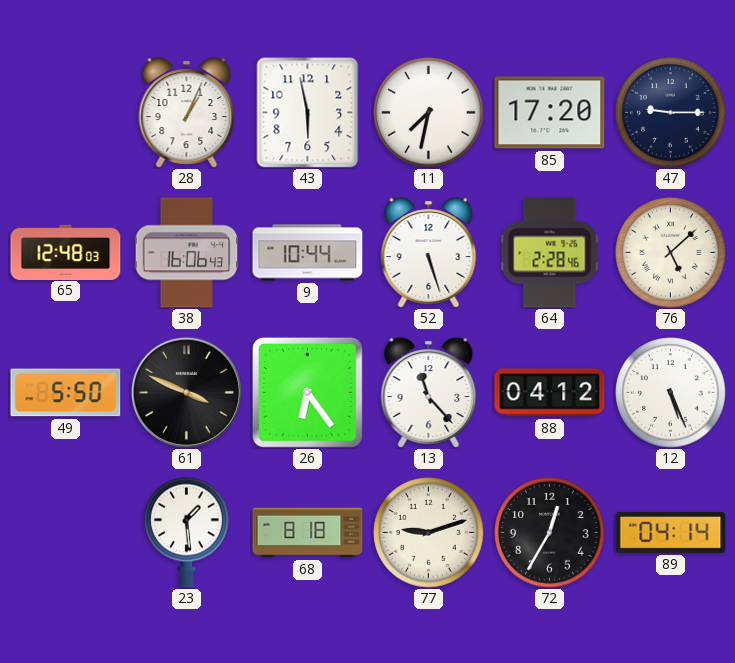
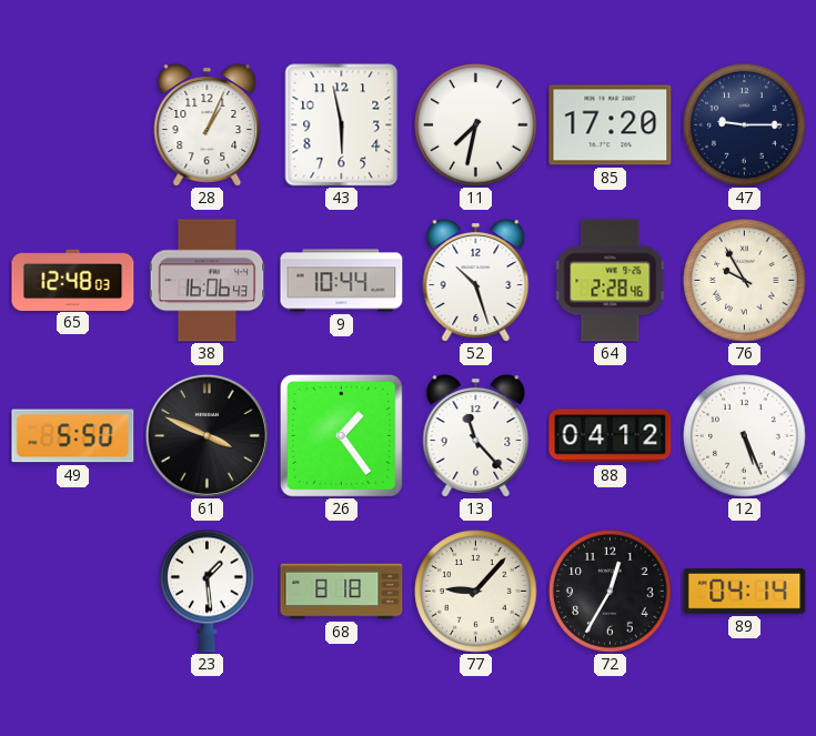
52: 5:27 -> 10:27 (476, 281)
76: 5:08 -> 9:55 (745, 281)
26: 6:24 -> 1:24 (341, 435)
77: 9:12 -> 9:07 (476, 592)
